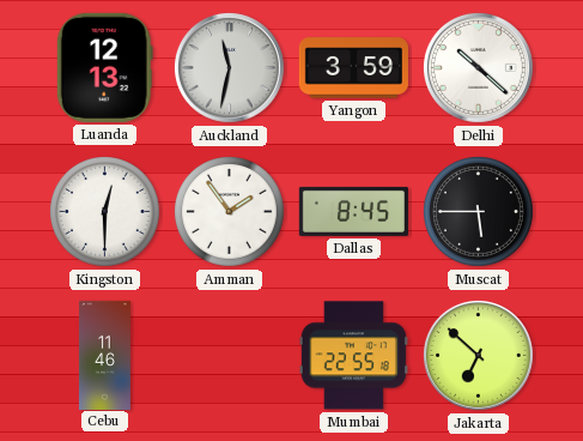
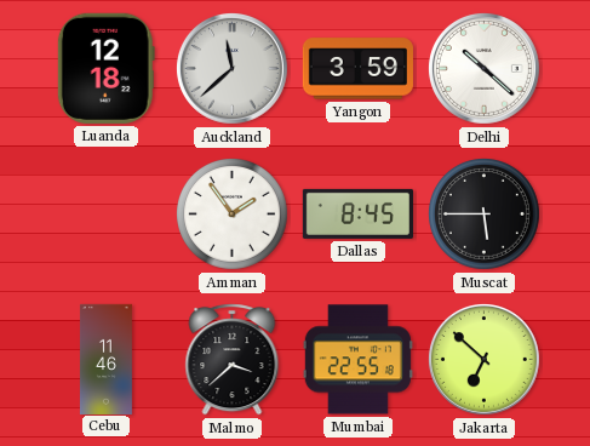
Luanda: 12:13 -> 12:18 (105, 68)
Auckland: 11:32 -> 11:38 (231, 68)
Kingston: 12:30 -> none (105, 212)
Malmo: none -> 3:38 (233, 360)
